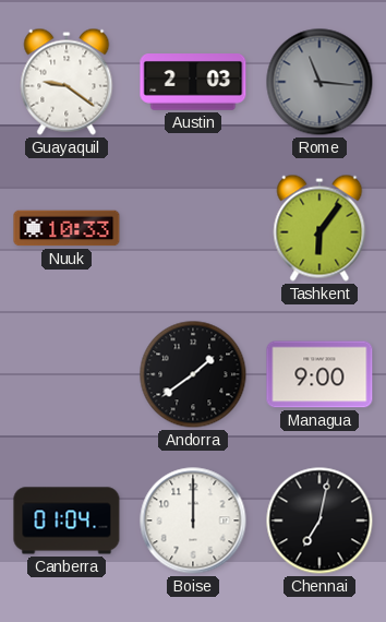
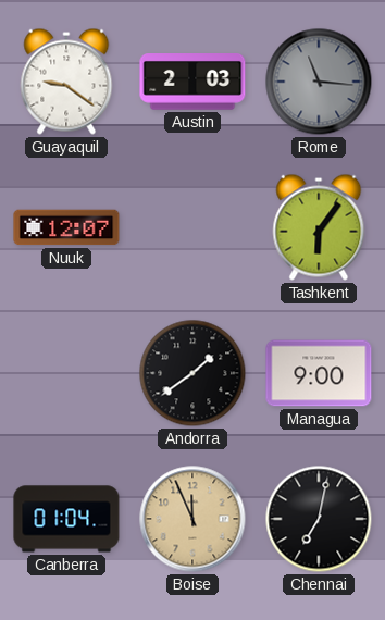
Nuuk: 10:33 -> 12:07 (66, 227)
Boise: 12:00 -> 11:56 (192, 519)
Boise dial: white -> champagne (192, 519)
